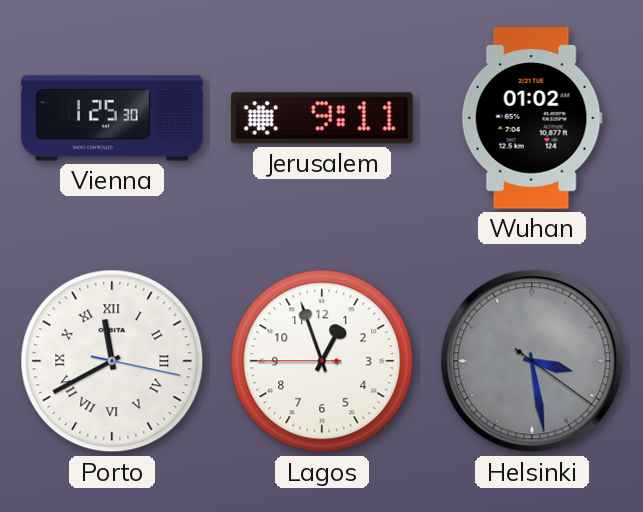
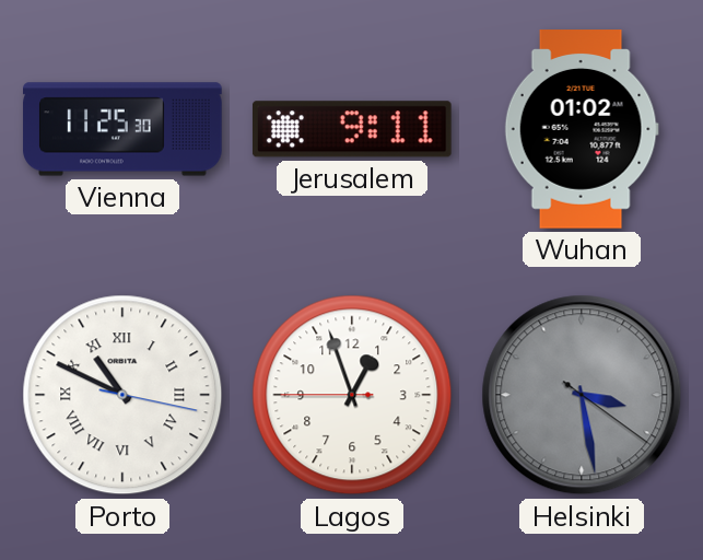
Vienna: 1:25 -> 11:25 (122, 129)
Porto: 11:40 -> 10:49 (122, 395)
